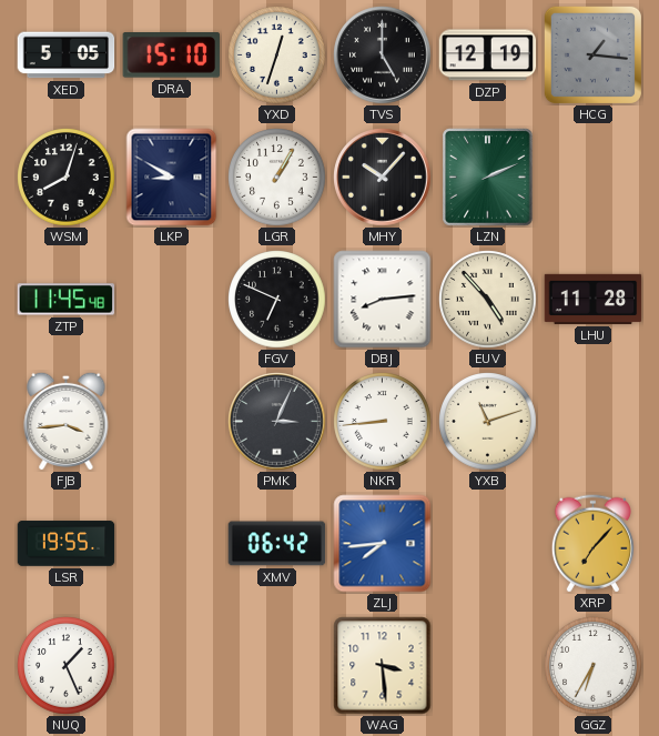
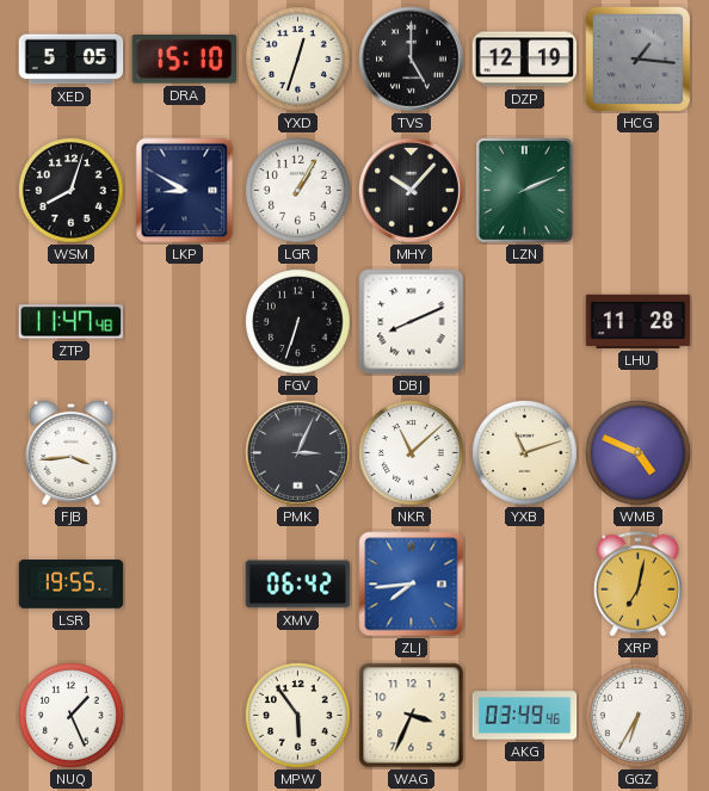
ZTP: 11:45 -> 11:47 (72, 322)
FGV: 6:49 -> 6:33 (298, 322)
DBJ: 8:14 -> 8:11 (412, 322)
EUV: 4:53 -> none (488, 300)
NKR: 8:44 -> 11:08 (412, 453)
WMB: none -> 4:49 (639, 453)
XRP: 7:07 -> 7:02 (637, 585)
MPW: none -> 5:54 (298, 716)
WAG: 3:29 -> 3:34 (412, 716)
AKG: none -> 03:49 (525, 716)
